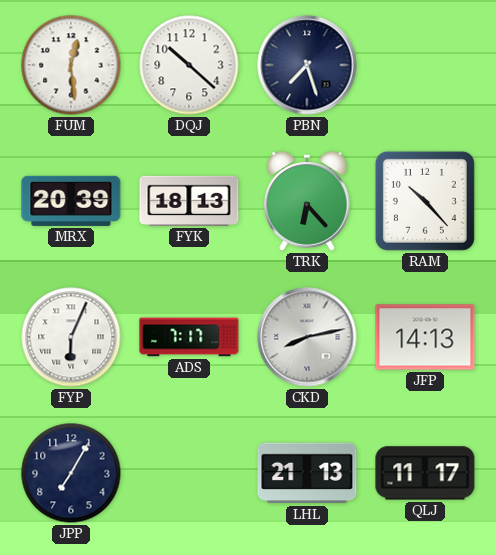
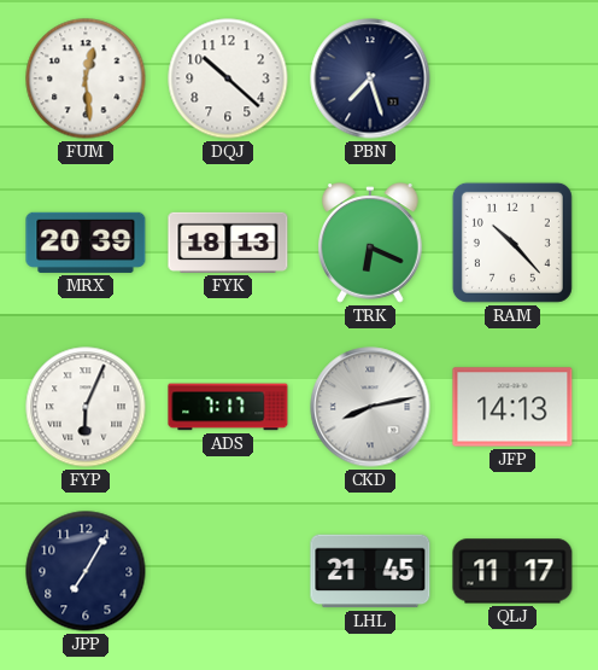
TRK: 6:23 -> 6:19 (371, 243)
LHL: 21:13 -> 21:45 (370, 571)
